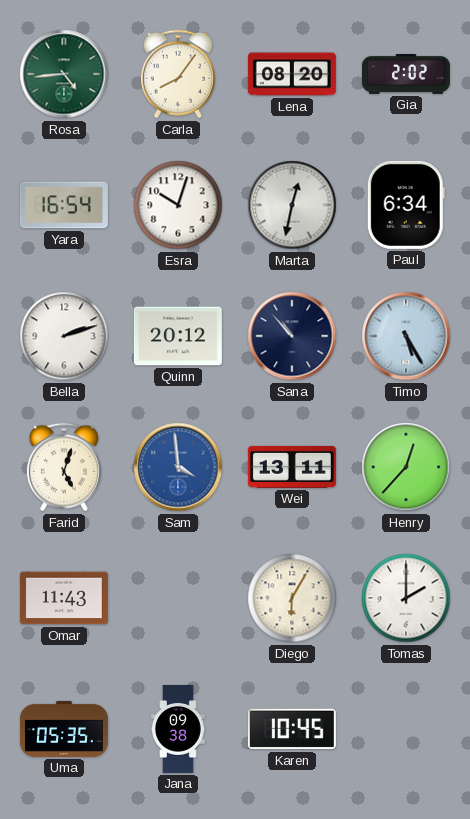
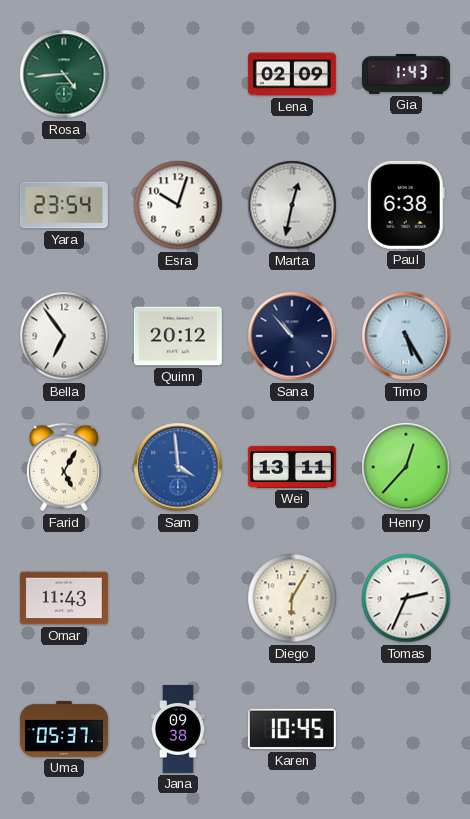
Carla: 8:06 -> none (178, 74)
Lena: 08:20 -> 02:09 (292, 74)
Gia: 2:02 -> 1:43 (406, 75)
Yara: 16:54 -> 23:54 (64, 205)
Paul: 6:34 -> 6:38 (406, 205)
Bella: 2:12 -> 6:54 (64, 336)
Farid: 5:03 -> 5:05 (64, 467)
Tomas: 2:00 -> 2:34 (406, 598)
Uma: 05:35 -> 05:37 (64, 729)
